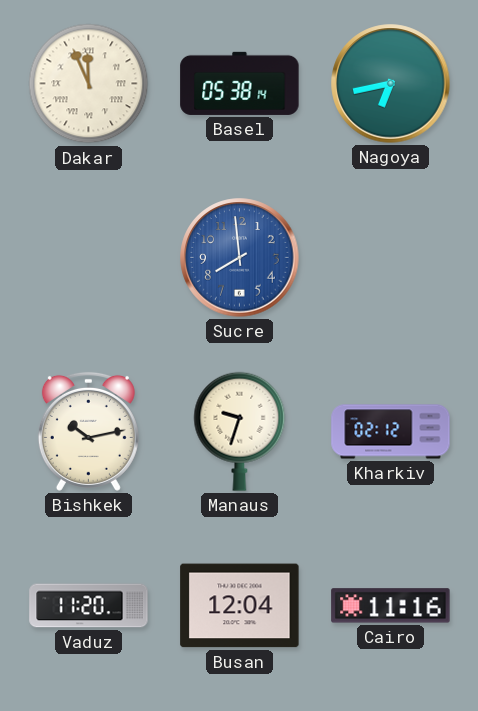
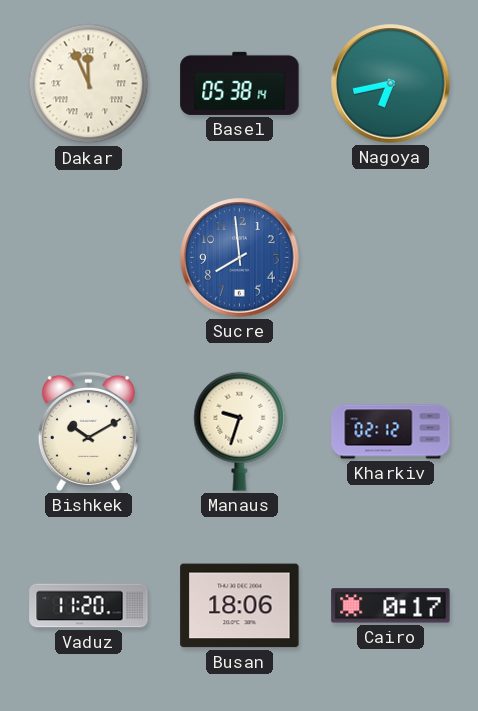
Bishkek: 10:13 -> 10:10 (88, 431)
Busan: 12:04 -> 18:06 (240, 606)
Cairo: 11:16 -> 0:17 (391, 606)
